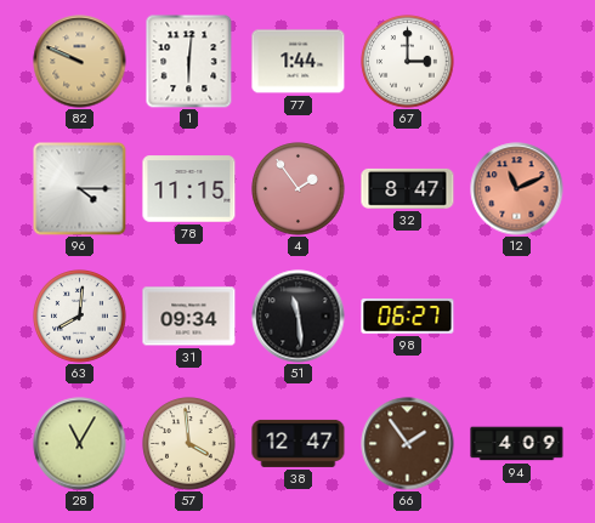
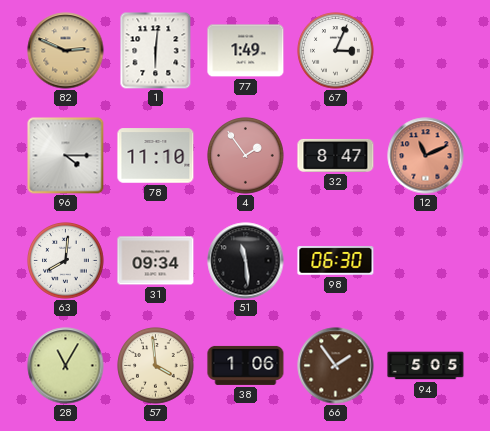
82: 9:49 -> 2:49 (66, 51)
77: 1:44 -> 1:49 (246, 51)
67: 3:00 -> 3:04 (336, 51)
78: 11:15 -> 11:10 (156, 156)
98: 06:27 -> 06:30 (336, 261)
38: 12:47 -> 1:06 (246, 365)
94: 4:09 -> 5:05 (426, 366)
